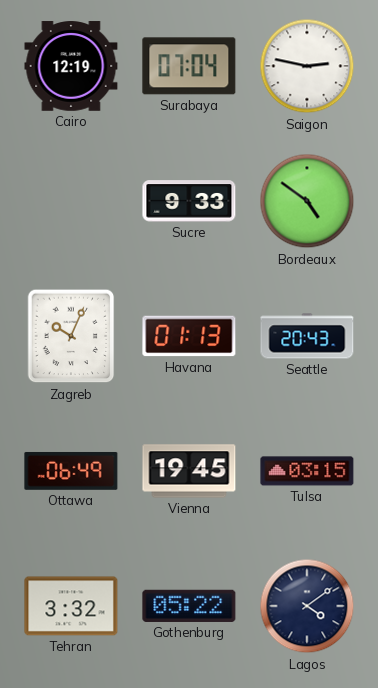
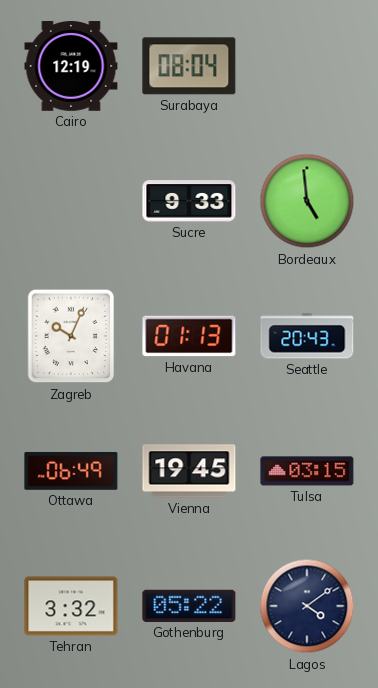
Surabaya: 07:04 -> 08:04 (189, 66)
Saigon: 2:47 -> none (307, 66)
Bordeaux: 4:51 -> 4:59 (307, 201)
